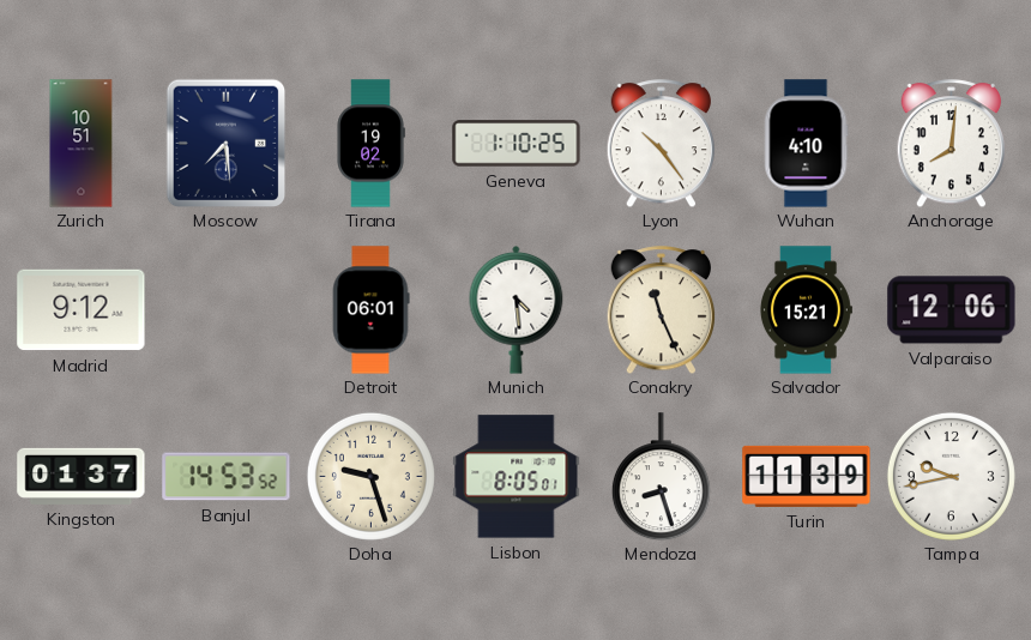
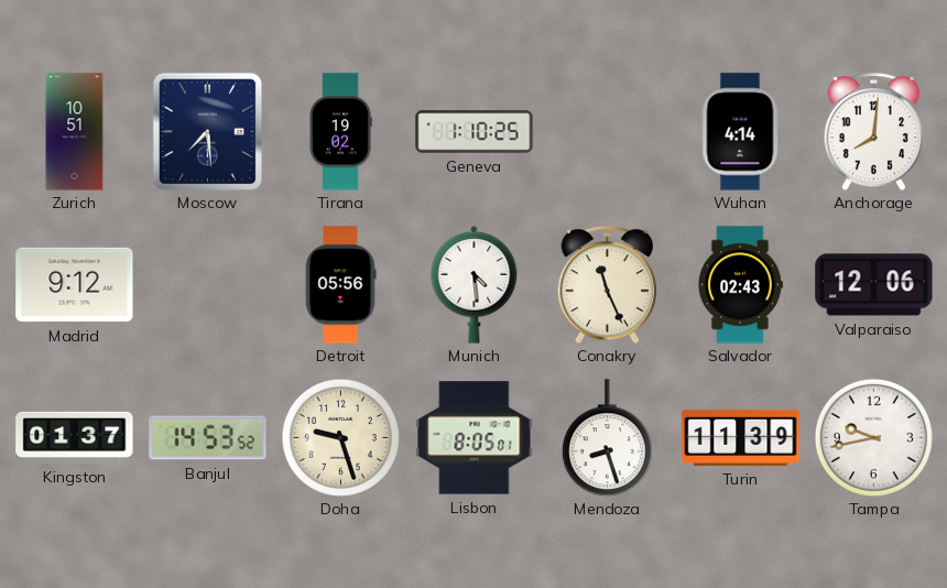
Lyon: 10:24 -> none (662, 144)
Wuhan: 4:10 -> 4:14 (740, 132)
Detroit: 06:01 -> 05:56 (340, 285)
Salvador: 15:21 -> 02:43 (740, 285)
